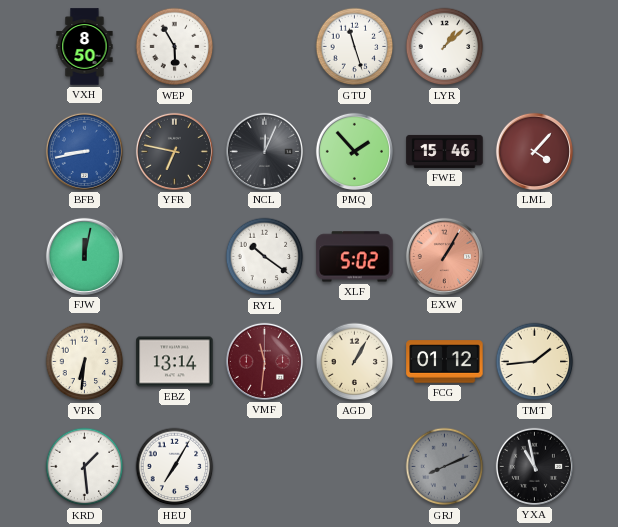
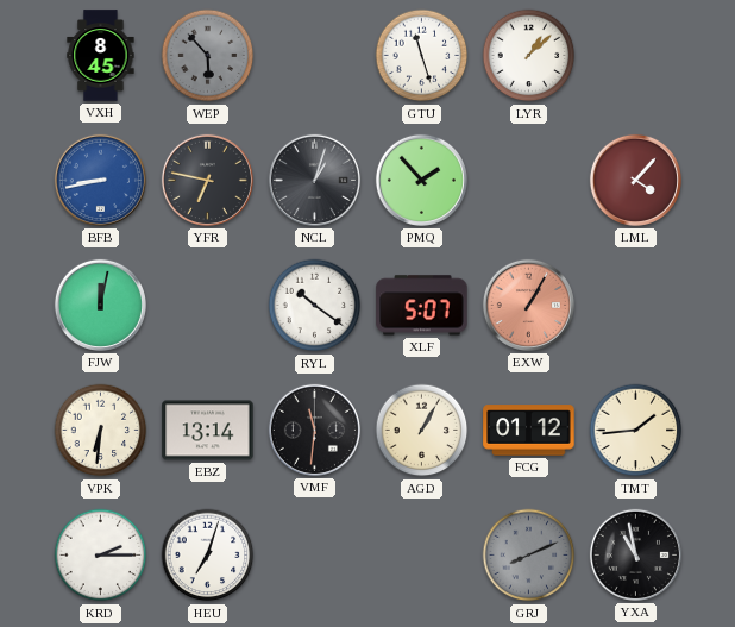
VXH: 8:50 -> 8:45 (101, 56)
WEP: 5:55 -> 5:53 (208, 56)
WEP dial: white -> grey (208, 56)
NCL: 12:04 -> 1:03 (314, 180)
FWE: 15:46 -> none (445, 151)
XLF: 5:02 -> 5:07 (422, 306)
VMF dial: burgundy -> black (314, 430)
KRD: 1:29 -> 2:15 (101, 556)
HEU: 7:05 -> 7:03 (208, 556)
